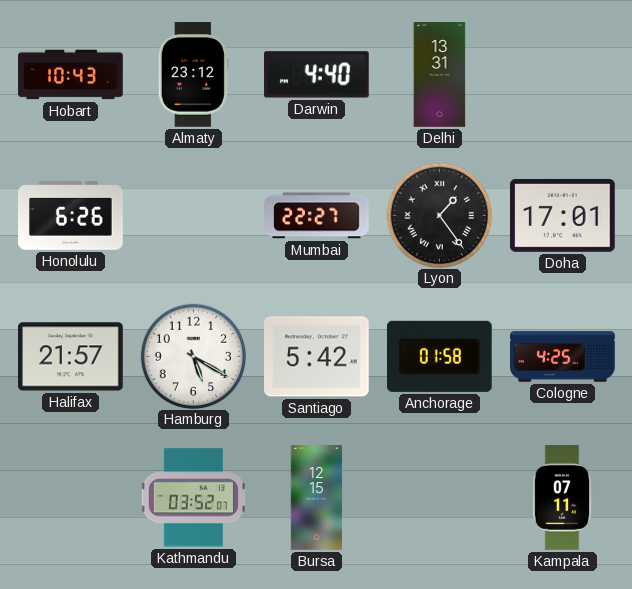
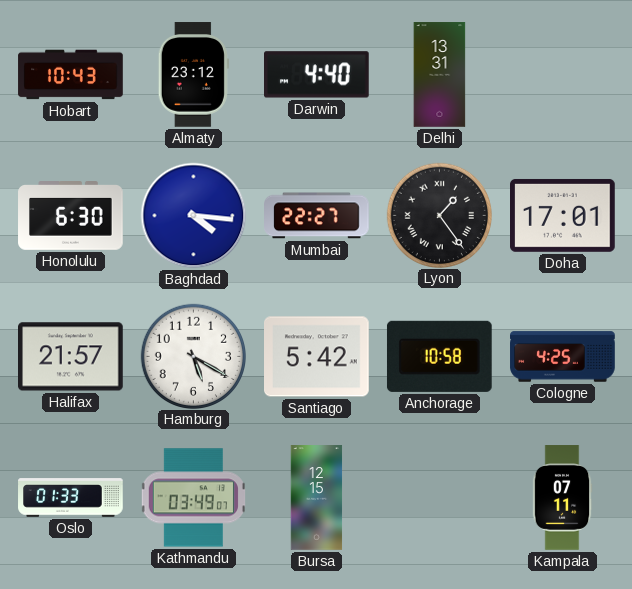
Honolulu: 6:26 -> 6:30 (71, 216)
Baghdad: none -> 4:16 (194, 216)
Anchorage: 01:58 -> 10:58 (439, 356)
Oslo: none -> 01:33 (71, 498)
Kathmandu: 03:52 -> 03:49 (193, 498)
